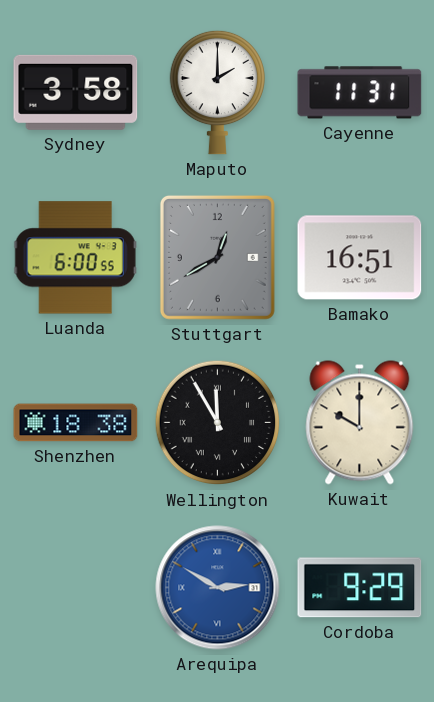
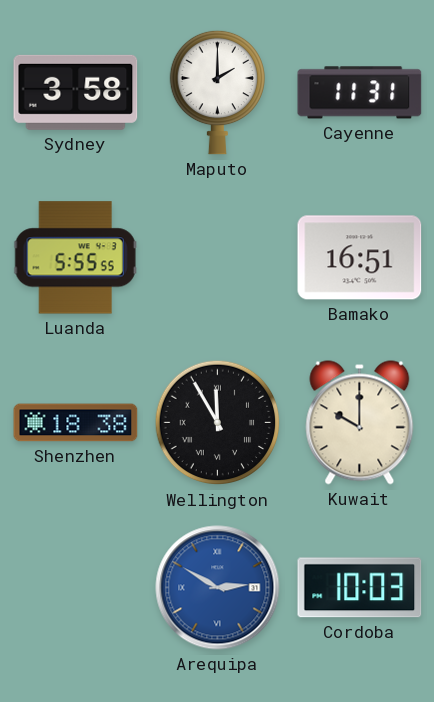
Luanda: 6:00 -> 5:55 (75, 258)
Stuttgart: 12:40 -> none (217, 257)
Cordoba: 9:29 -> 10:03 (360, 588)
